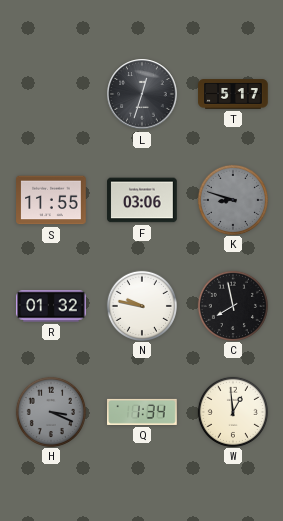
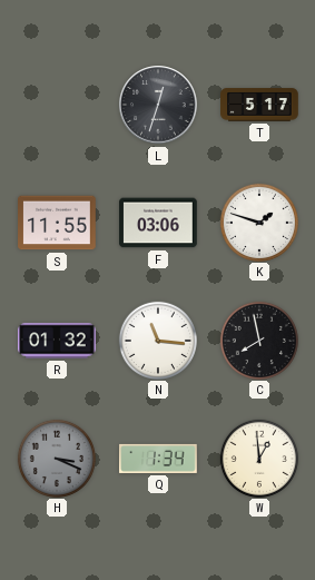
K: 8:48 -> 1:48 (258, 222)
K dial: grey -> white (258, 222)
N: 9:47 -> 11:16 (157, 340)
